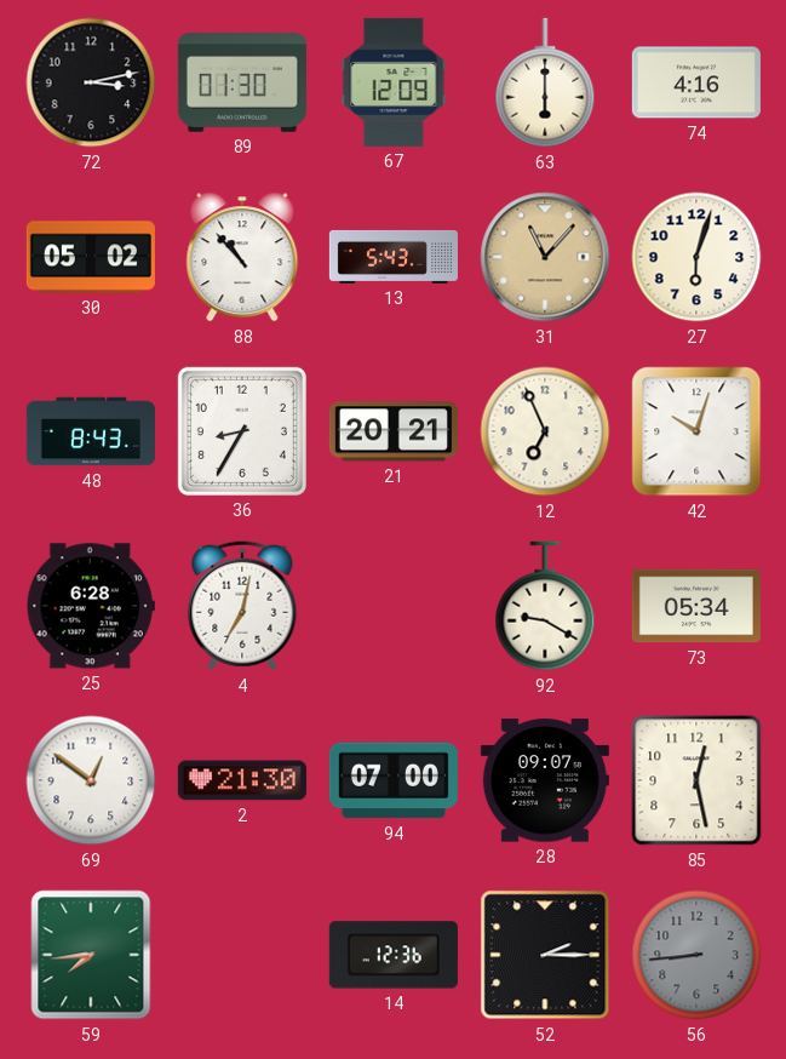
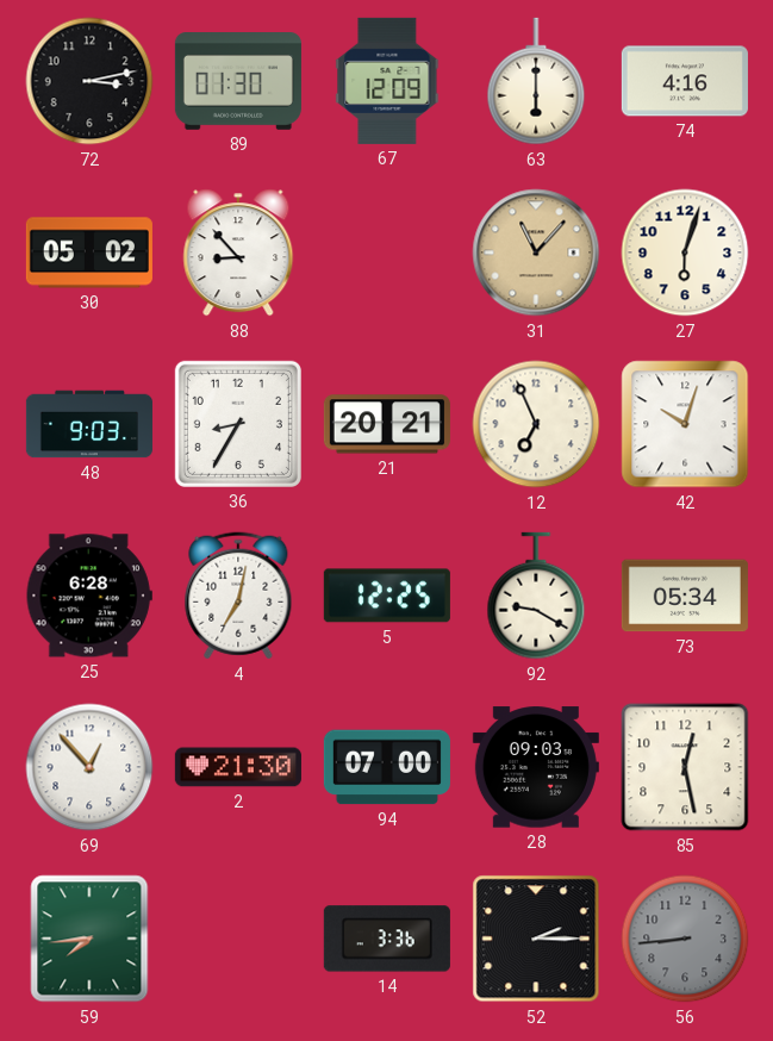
88: 10:53 -> 8:53 (238, 253)
13: 5:43 -> none (394, 257)
48: 8:43 -> 9:03 (89, 424)
5: none -> 12:25 (387, 596)
69: 12:51 -> 12:53 (89, 767)
28: 09:07 -> 09:03 (536, 767)
14: 12:36 -> 3:36 (387, 939)
